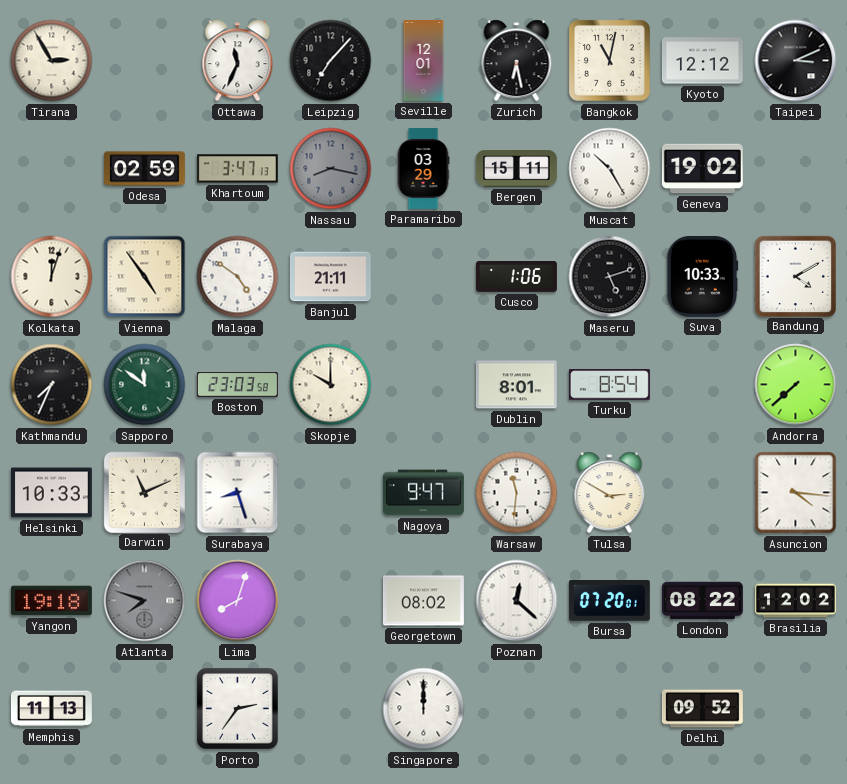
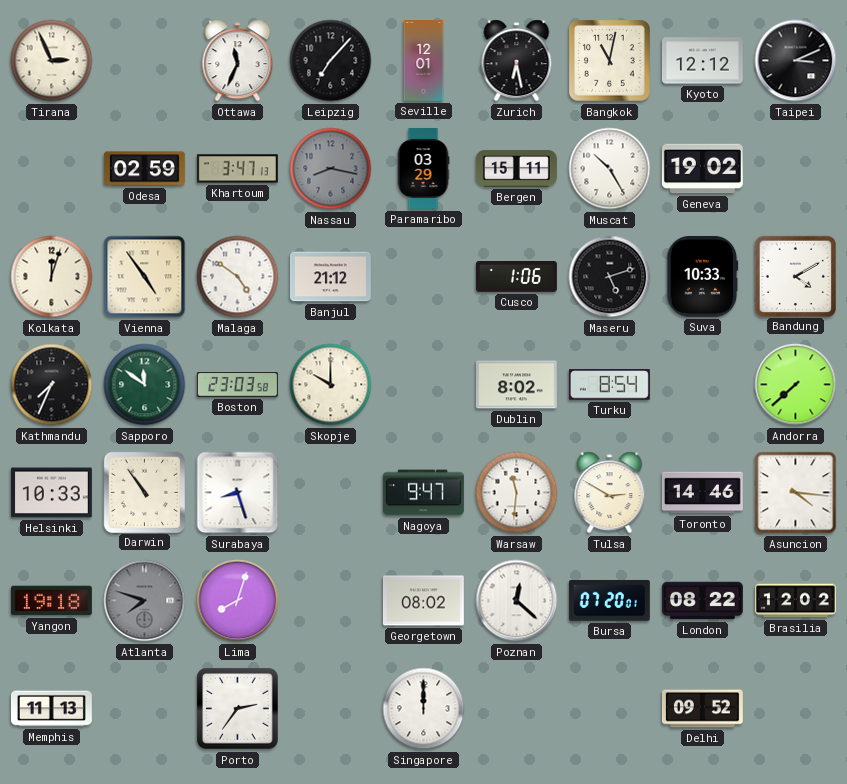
Tirana: 2:55 -> 2:56 (52, 61)
Banjul: 21:11 -> 21:12 (330, 277)
Dublin: 8:01 -> 8:02 (516, 385)
Darwin: 11:11 -> 10:54 (144, 492)
Toronto: none -> 14:46 (702, 493)
